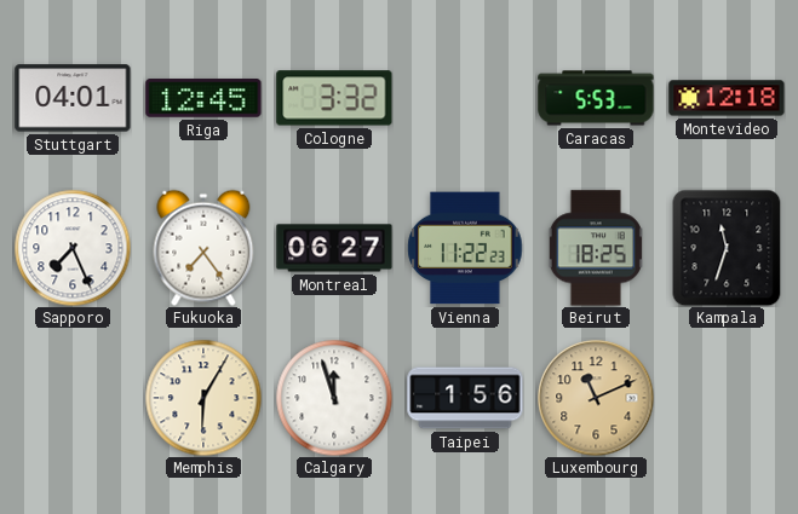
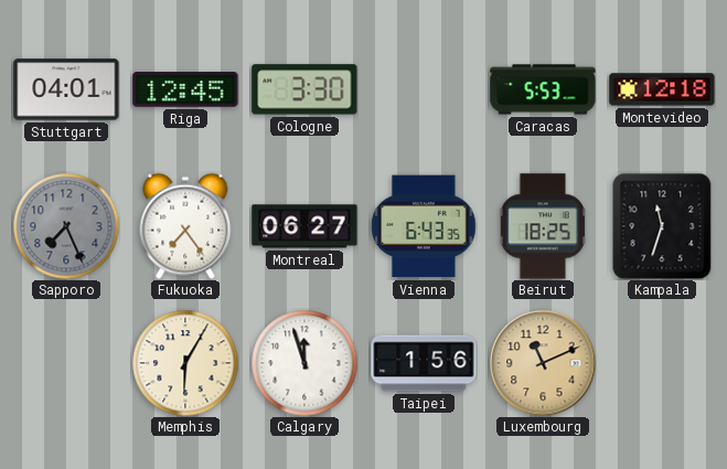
Cologne: 3:32 -> 3:30 (304, 89)
Sapporo dial: white -> grey (66, 226)
Vienna: 11:22 -> 6:43 (424, 226)
